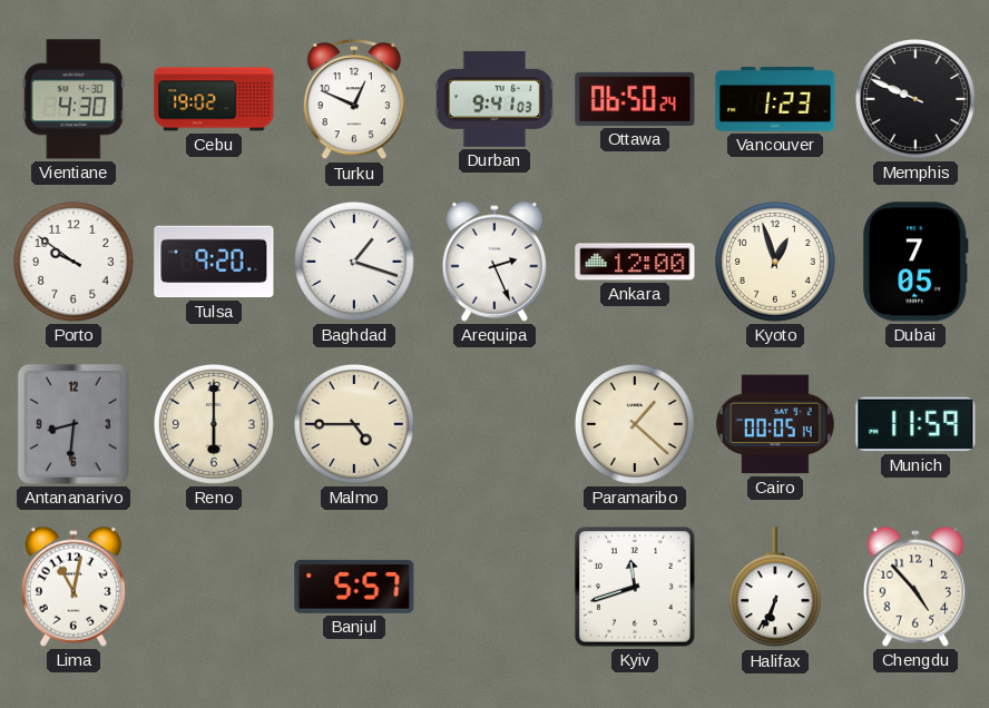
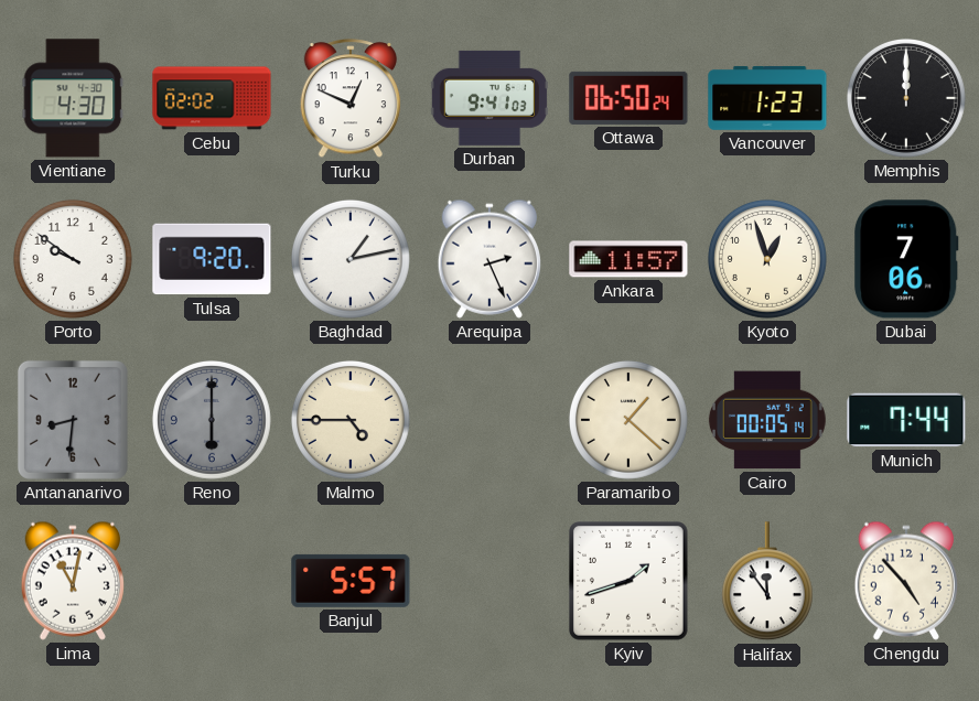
Cebu: 19:02 -> 02:02 (212, 98)
Memphis: 9:49 -> 12:00 (906, 98)
Baghdad: 1:18 -> 1:13 (351, 259)
Ankara: 12:00 -> 11:57 (628, 259)
Dubai: 7:05 -> 7:06 (906, 259)
Reno dial: cream -> grey (212, 420)
Munich: 11:59 -> 7:44 (906, 420)
Kyiv: 11:42 -> 1:42 (630, 582)
Halifax: 6:34 -> 11:54 (767, 582)
